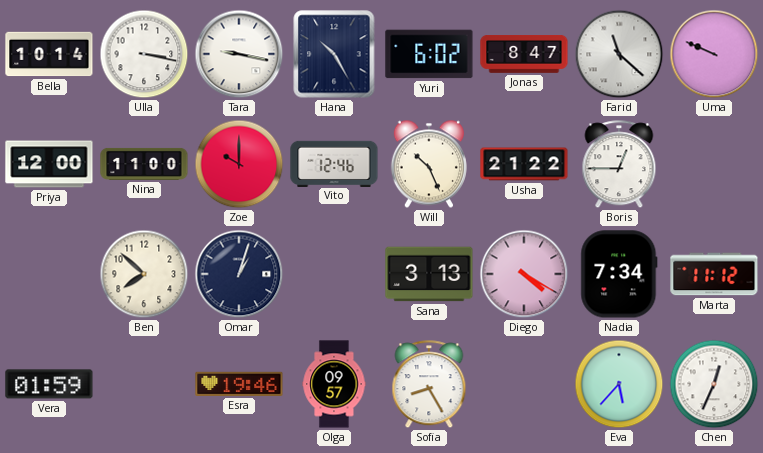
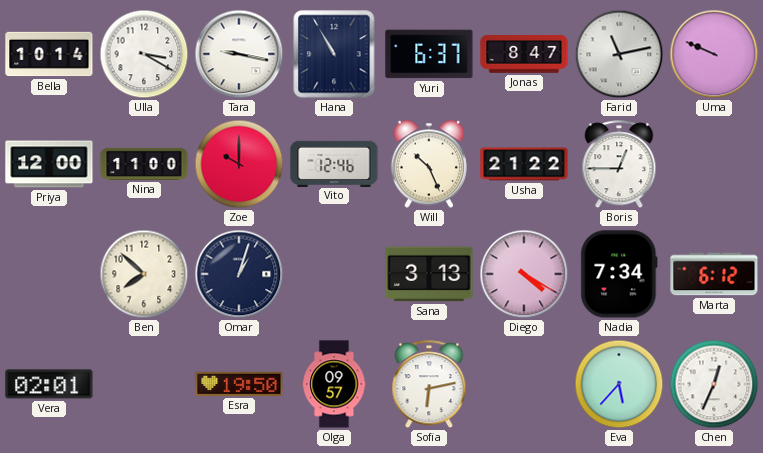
Ulla: 3:17 -> 3:20 (144, 54)
Hana: 10:25 -> 10:55 (334, 54)
Yuri: 6:02 -> 6:37 (429, 54)
Farid: 11:22 -> 11:13 (619, 54)
Marta: 11:12 -> 6:12 (714, 274)
Vera: 01:59 -> 02:01 (49, 384)
Esra: 19:46 -> 19:50 (239, 384)
Sofia: 8:25 -> 6:13 (429, 385)
